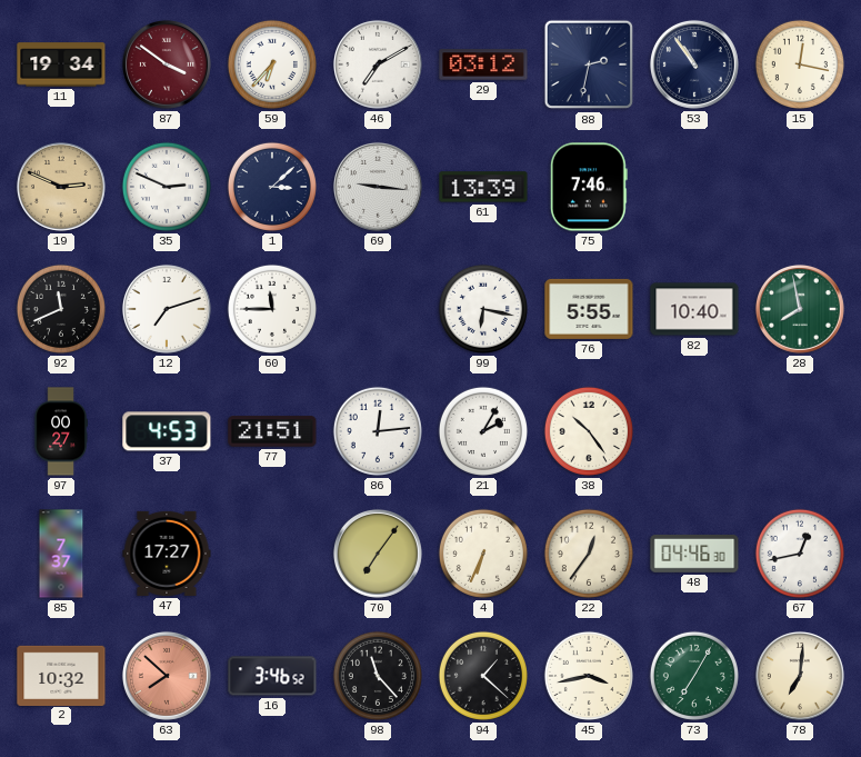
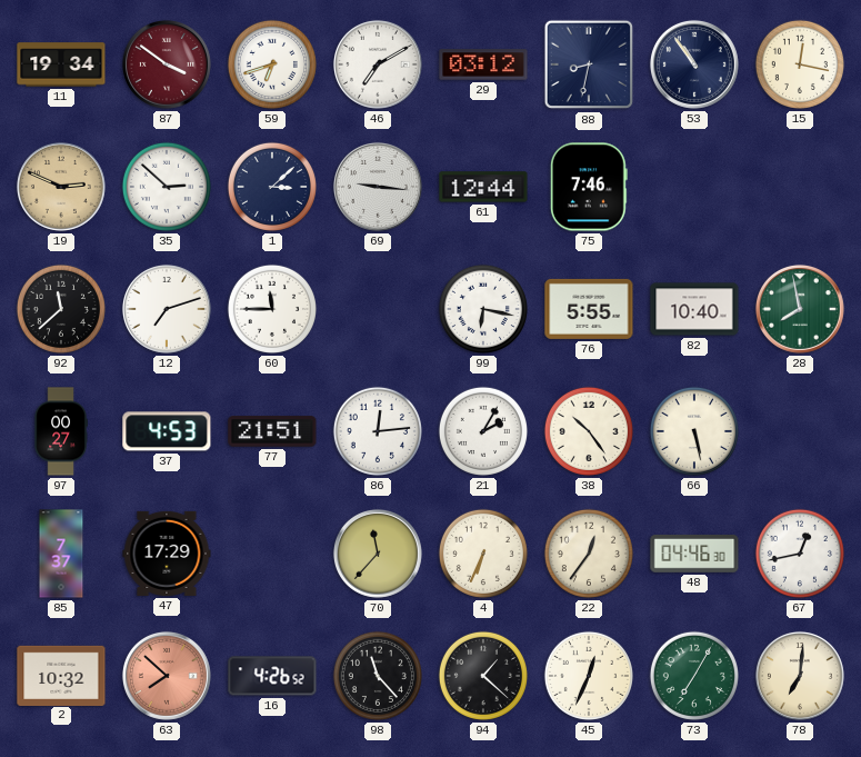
59: 6:37 -> 6:42 (272, 64)
88: 2:32 -> 8:32 (589, 64)
35: 2:49 -> 2:52 (167, 187)
61: 13:39 -> 12:44 (483, 187)
92: 11:41 -> 11:38 (61, 309)
66: none -> 5:28 (694, 431)
47: 17:27 -> 17:29 (167, 554)
70: 7:06 -> 11:37 (378, 554)
16: 3:46 -> 4:26 (272, 676)
45: 3:43 -> 12:34 (589, 676)
